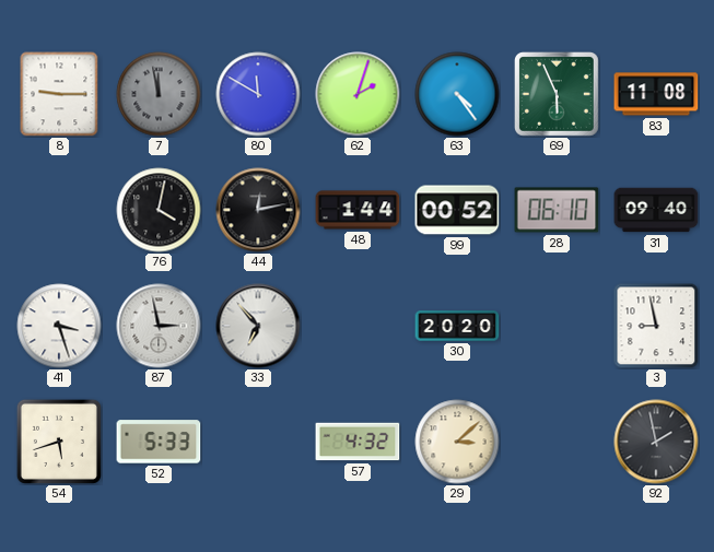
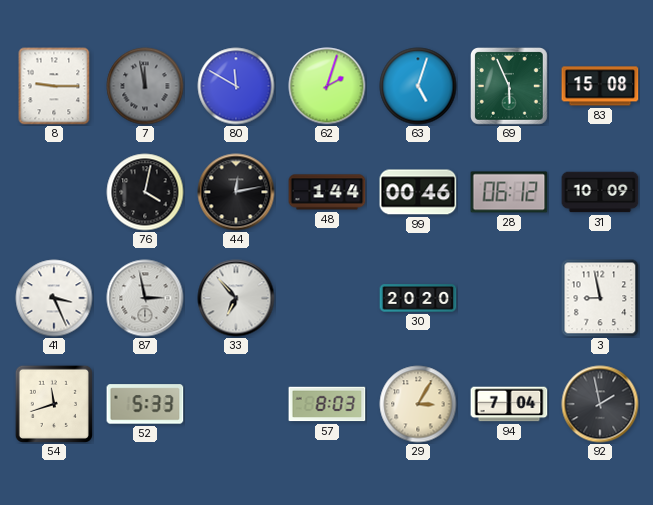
63: 4:24 -> 5:03 (418, 86)
83: 11:08 -> 15:08 (600, 86)
99: 00:52 -> 00:46 (418, 192)
28: 06:10 -> 06:12 (509, 192)
31: 09:40 -> 10:09 (600, 192)
41: 3:27 -> 3:26 (54, 298)
54: 5:42 -> 11:42 (54, 404)
57: 4:32 -> 8:03 (327, 404)
29: 3:08 -> 3:05 (418, 404)
94: none -> 7:04 (509, 404)
